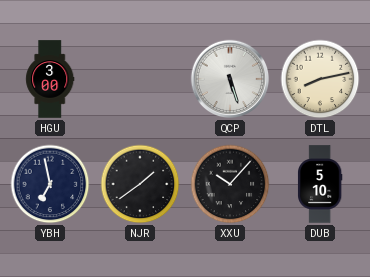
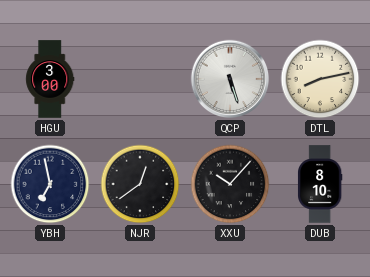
NJR: 1:39 -> 12:39 (140, 184)
DUB: 5:10 -> 8:10 (321, 184)
